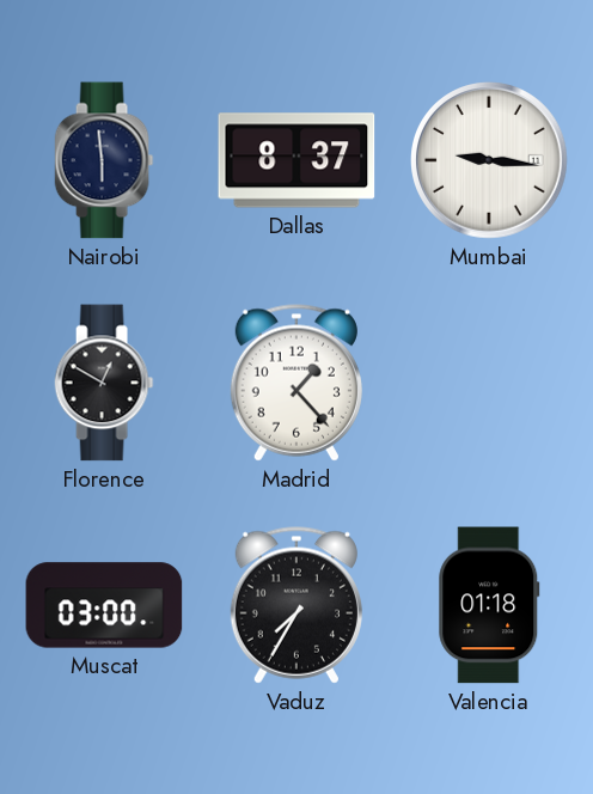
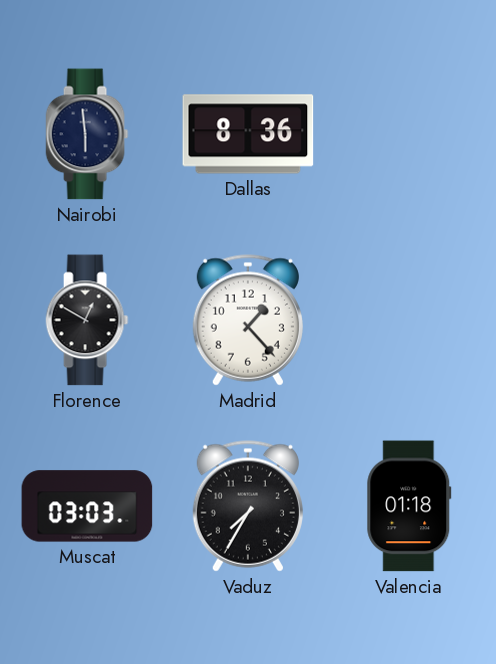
Dallas: 8:37 -> 8:36 (248, 134)
Mumbai: 9:16 -> none (489, 160)
Muscat: 03:00 -> 03:03 (87, 506)
